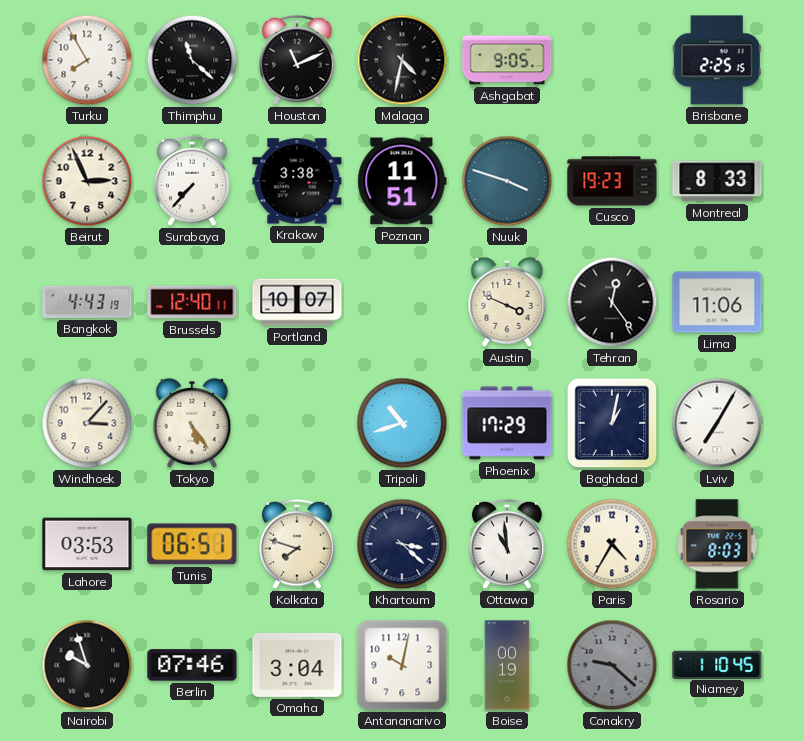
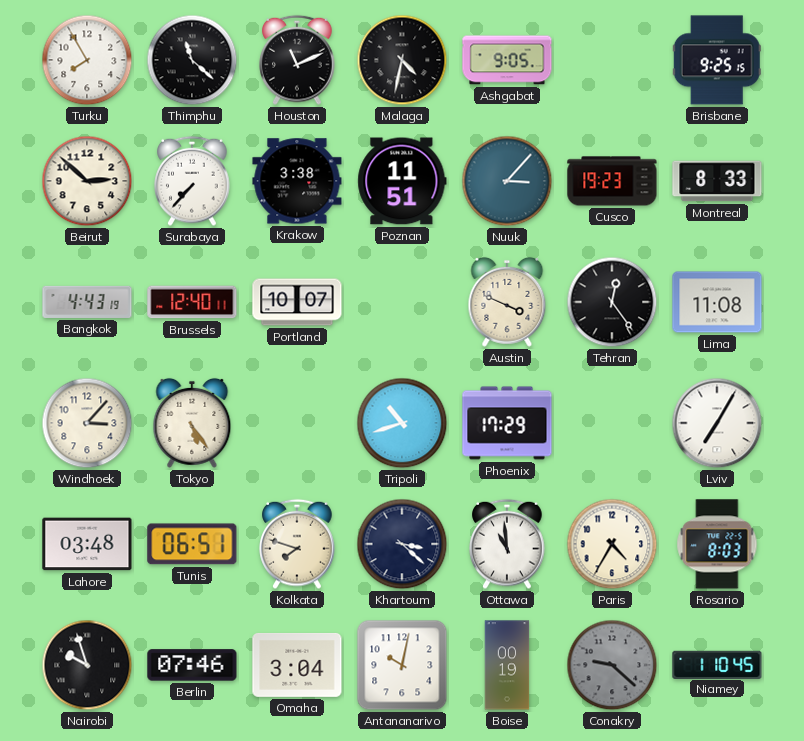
Brisbane: 2:25 -> 9:25 (717, 60)
Beirut: 2:56 -> 2:52 (87, 181)
Nuuk: 3:48 -> 3:07 (507, 181)
Lima: 11:06 -> 11:08 (717, 302)
Baghdad: 1:02 -> none (612, 423)
Lahore: 03:53 -> 03:48 (87, 544)
